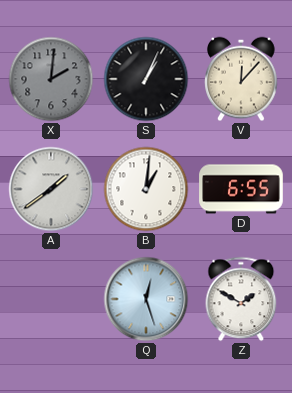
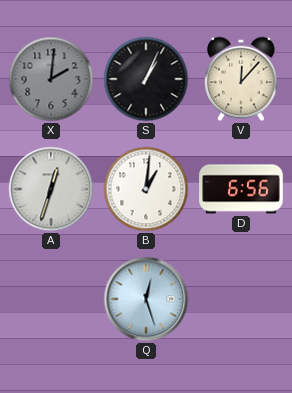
A: 1:39 -> 12:33 (51, 189)
D: 6:55 -> 6:56 (241, 189)
Z: 1:50 -> none (241, 299)
